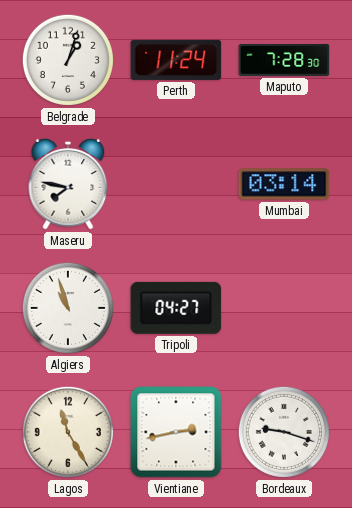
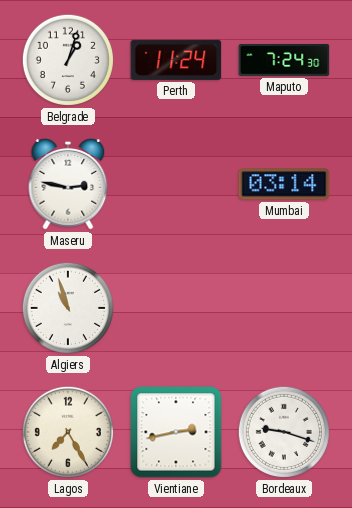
Maputo: 7:28 -> 7:24 (284, 60)
Maseru: 7:47 -> 2:47 (68, 184)
Tripoli: 04:27 -> none (176, 308)
Lagos: 11:25 -> 7:25 (68, 432)
